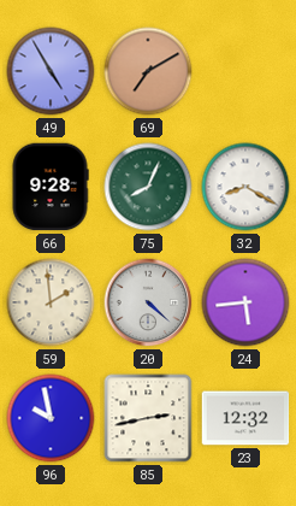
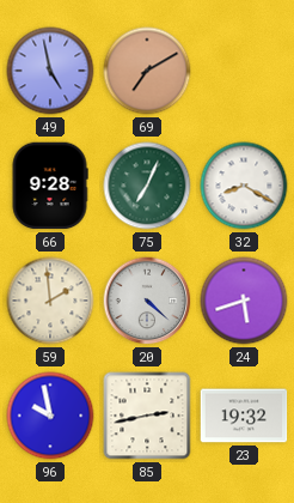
49: 4:55 -> 4:58 (50, 71)
75: 8:04 -> 7:04 (147, 186)
24: 5:44 -> 5:42 (244, 301)
23: 12:32 -> 19:32 (244, 416)
